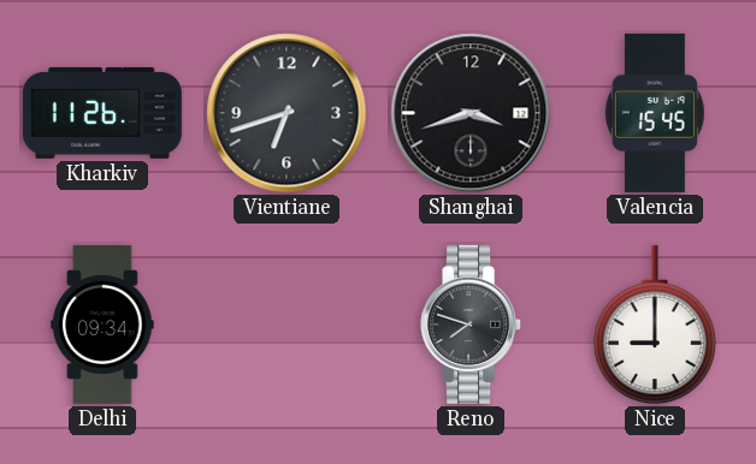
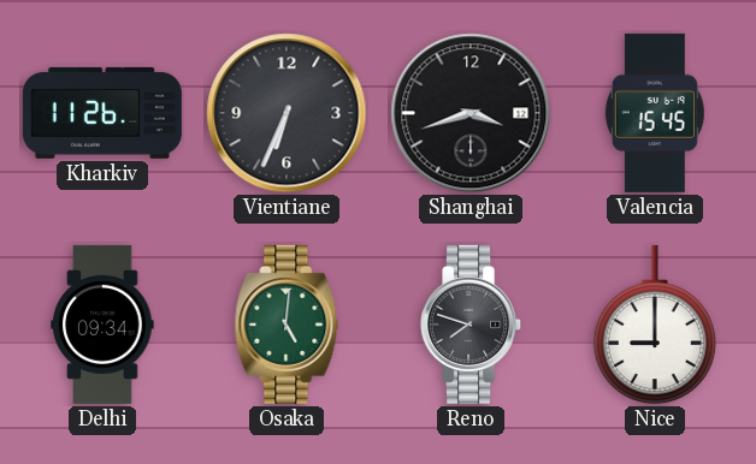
Vientiane: 6:42 -> 6:34 (287, 113)
Osaka: none -> 5:01 (287, 325)
